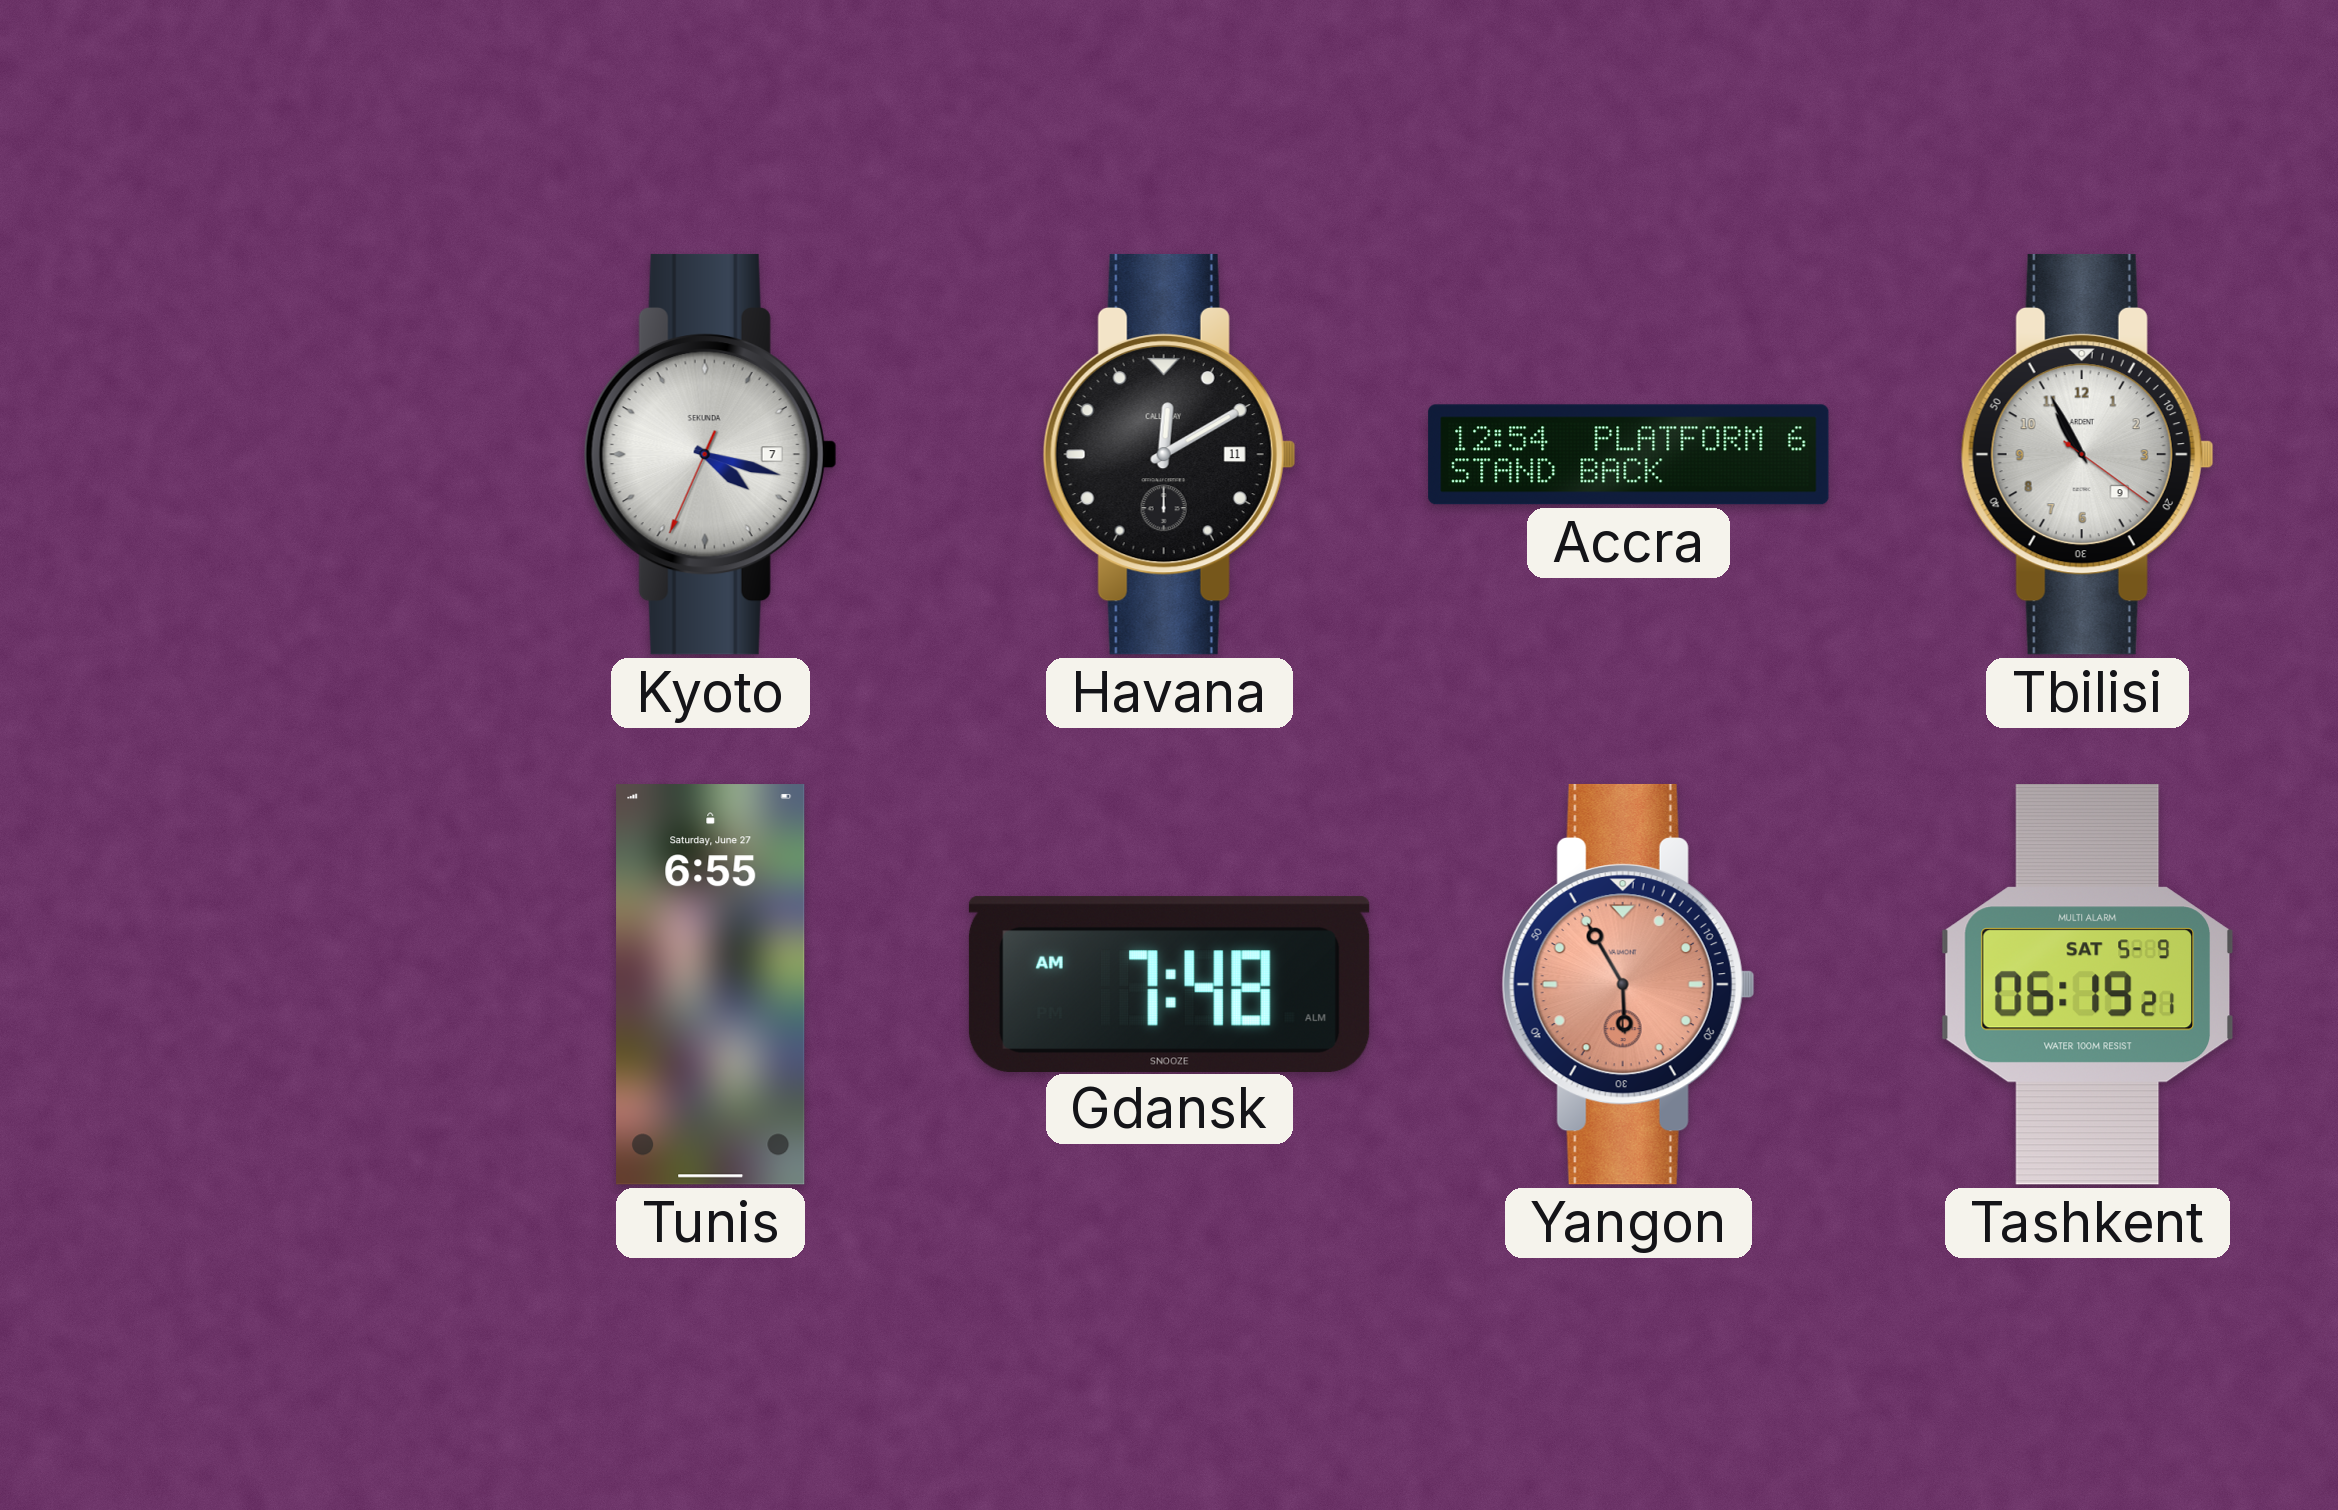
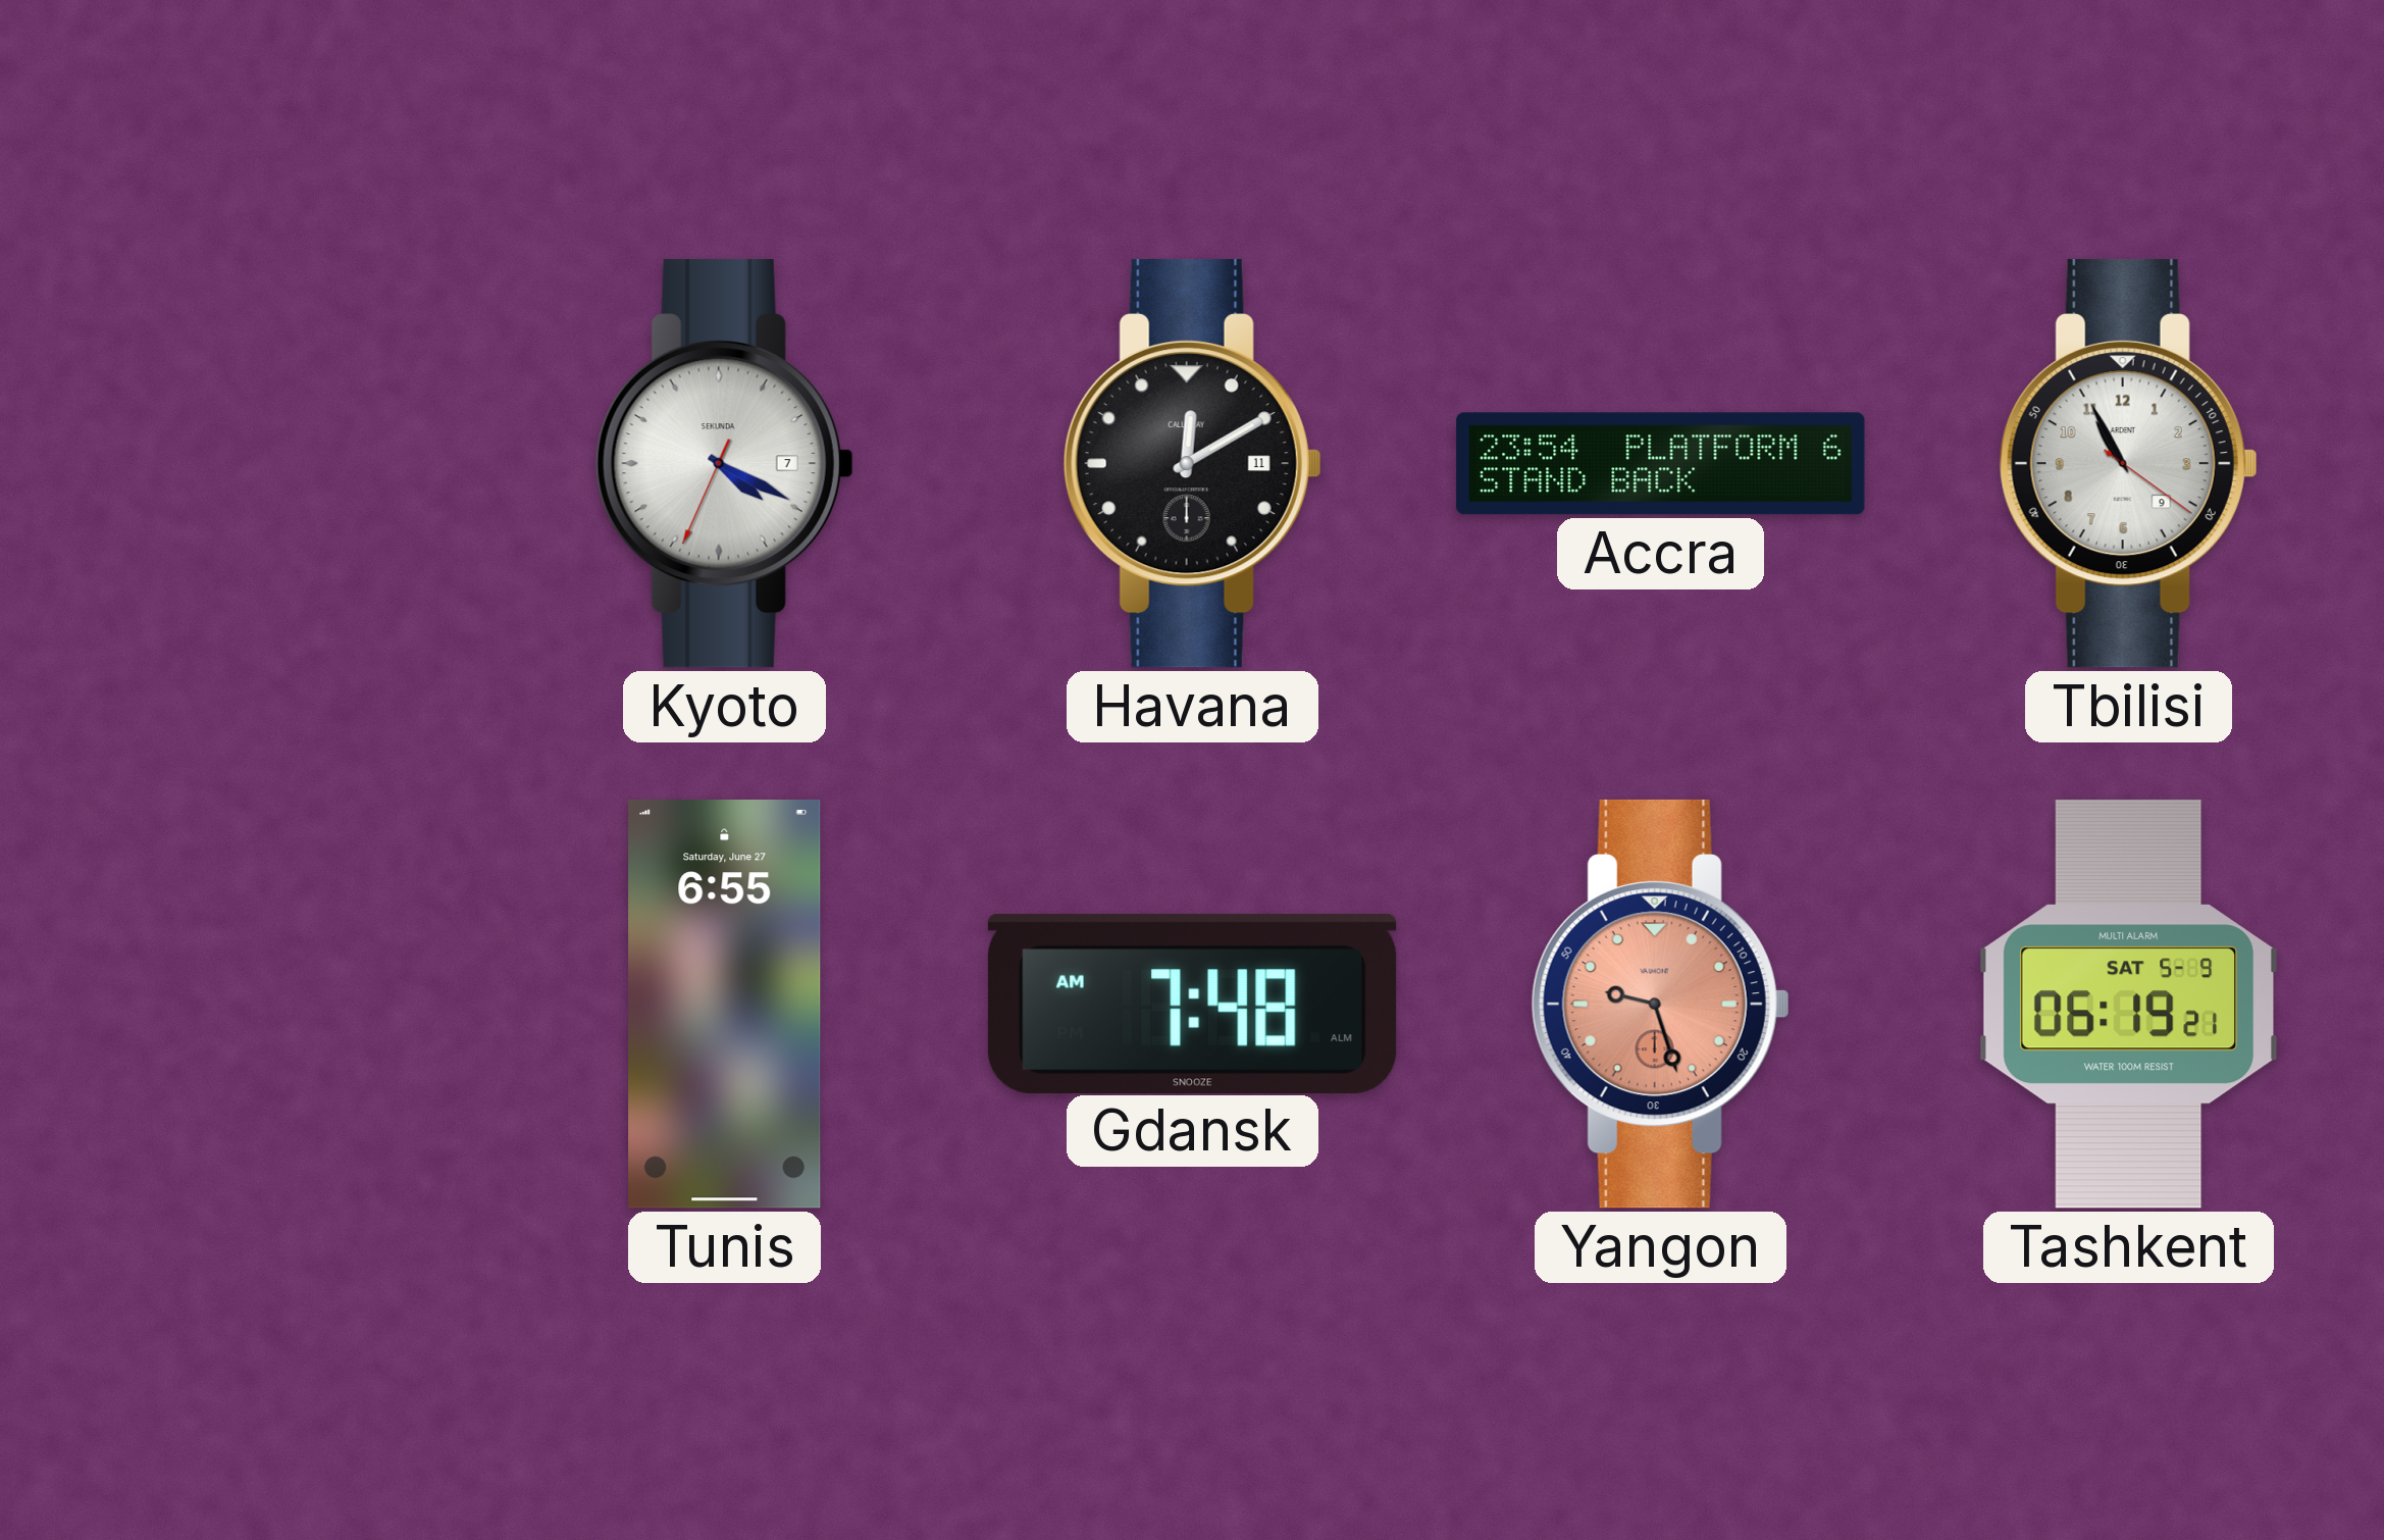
Kyoto: 4:17 -> 4:19 (724, 463)
Accra: 12:54 -> 23:54 (1661, 464)
Yangon: 5:55 -> 9:27 (1660, 1004)
